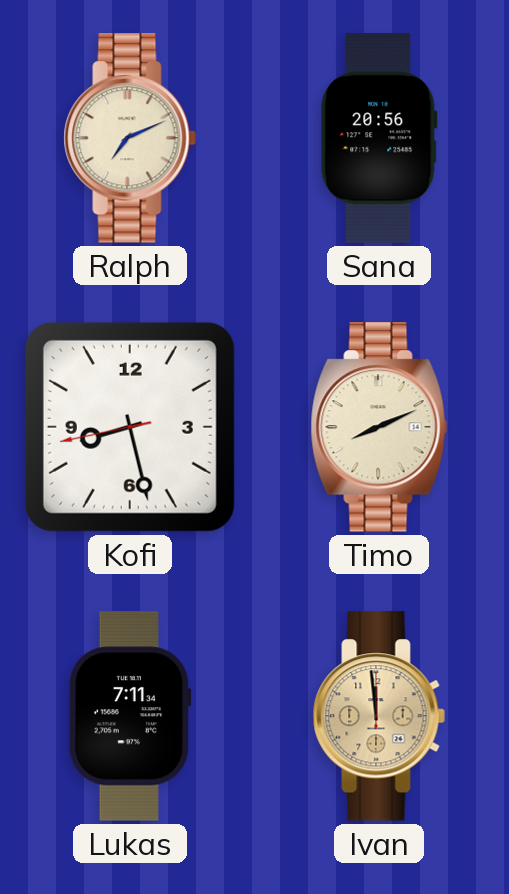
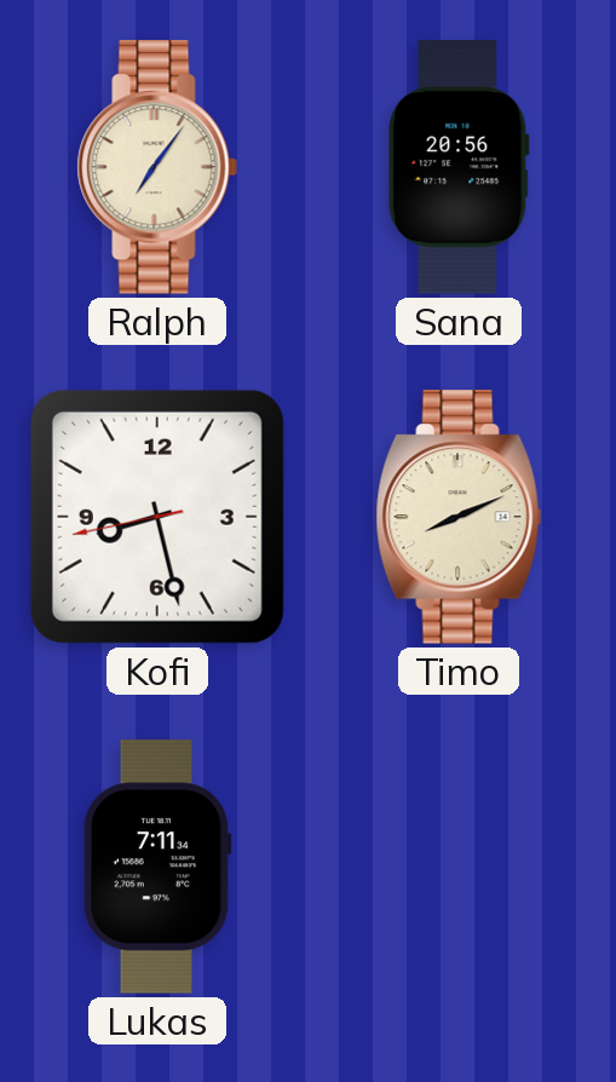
Ralph: 7:11 -> 7:06 (157, 167)
Ivan: 11:59 -> none (379, 716)
